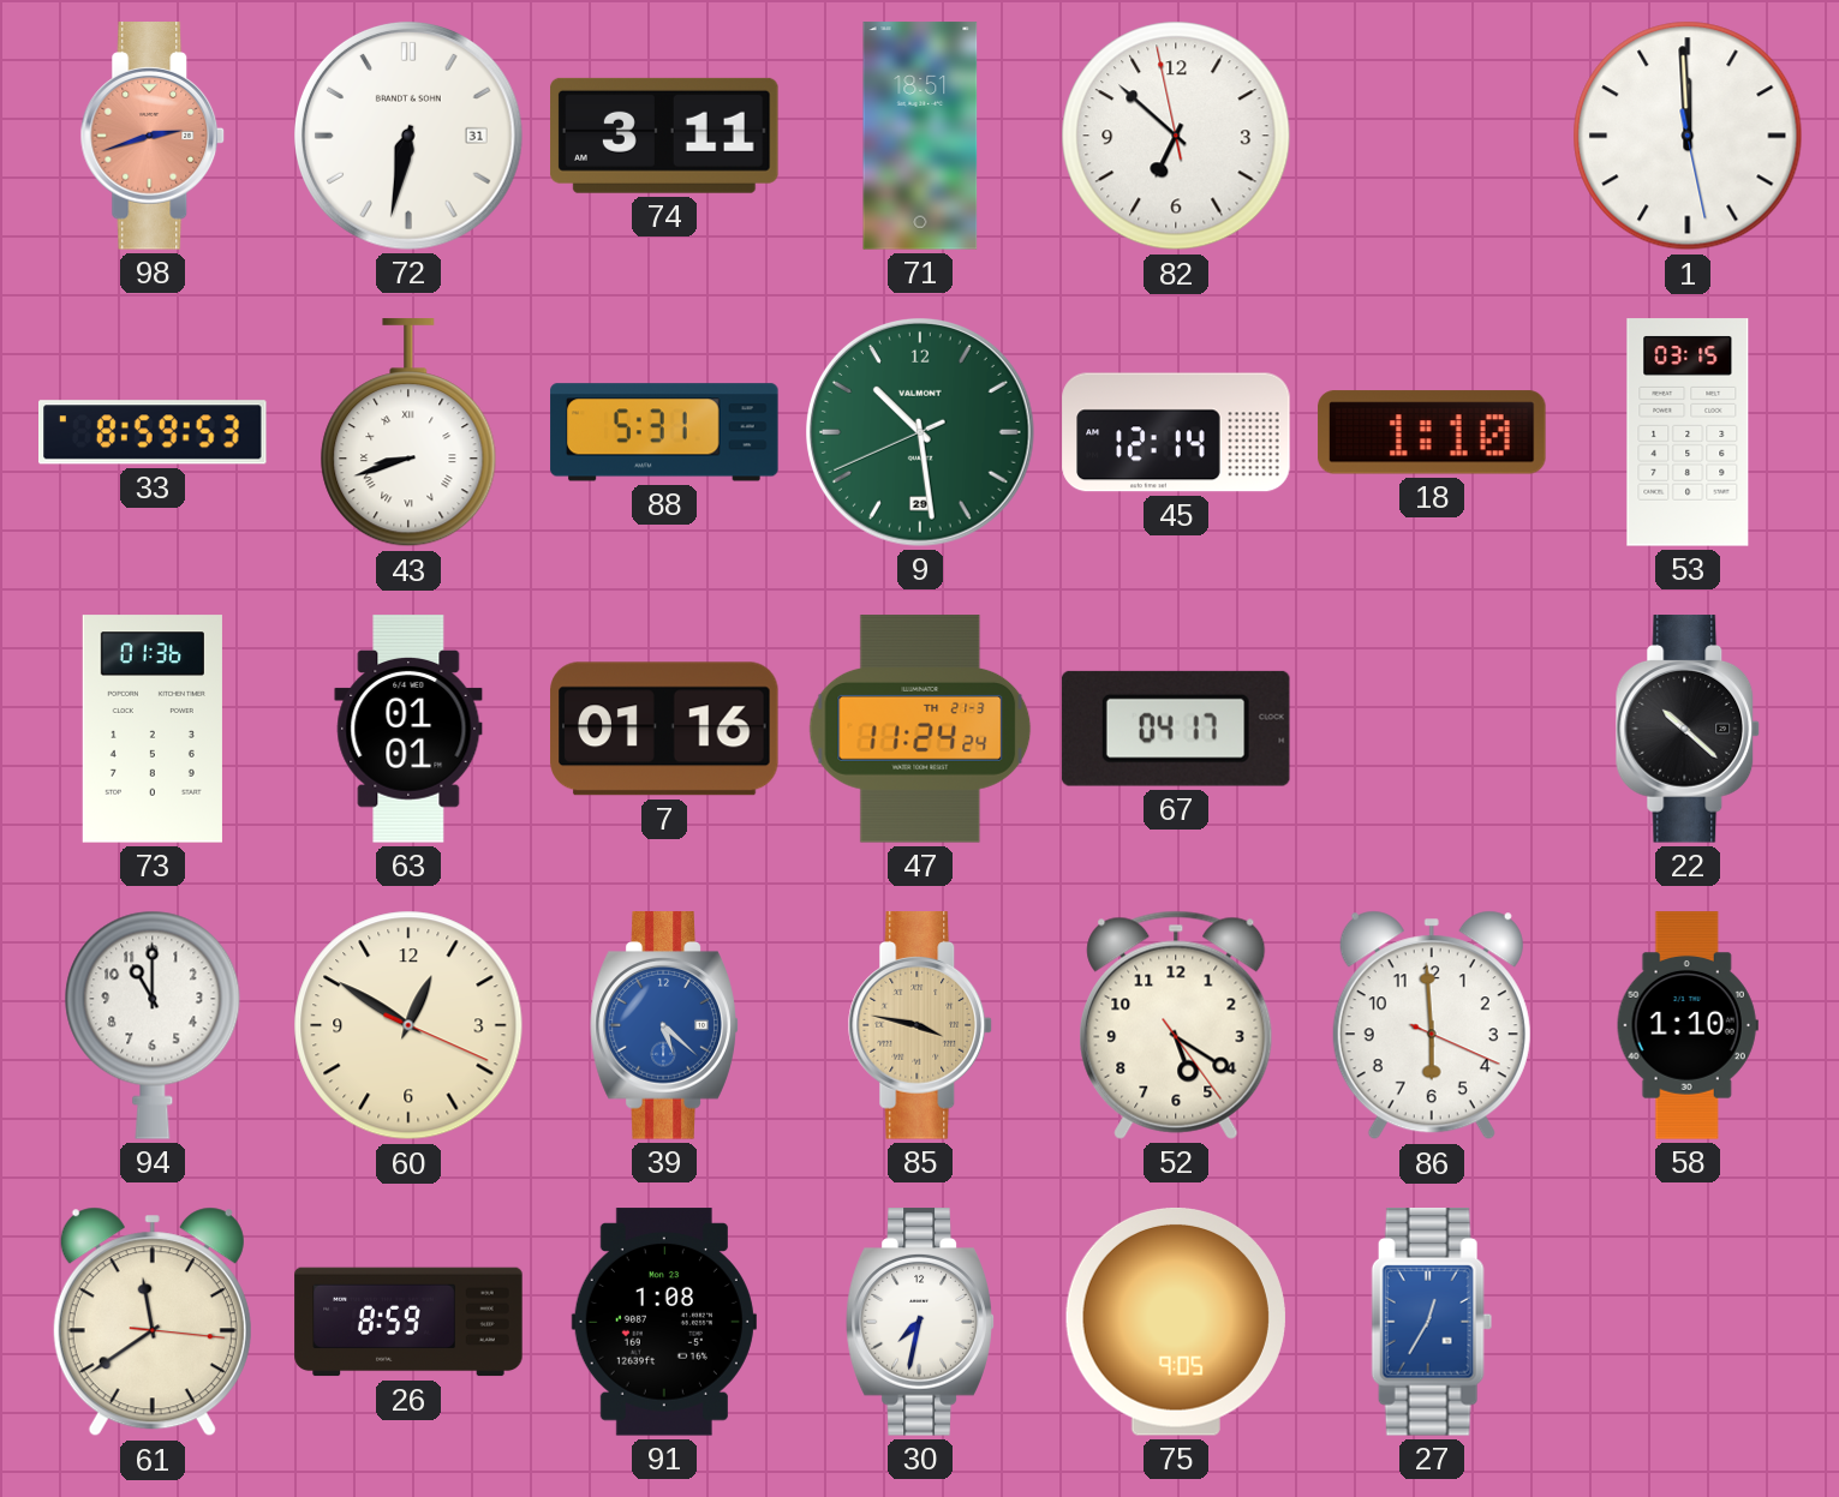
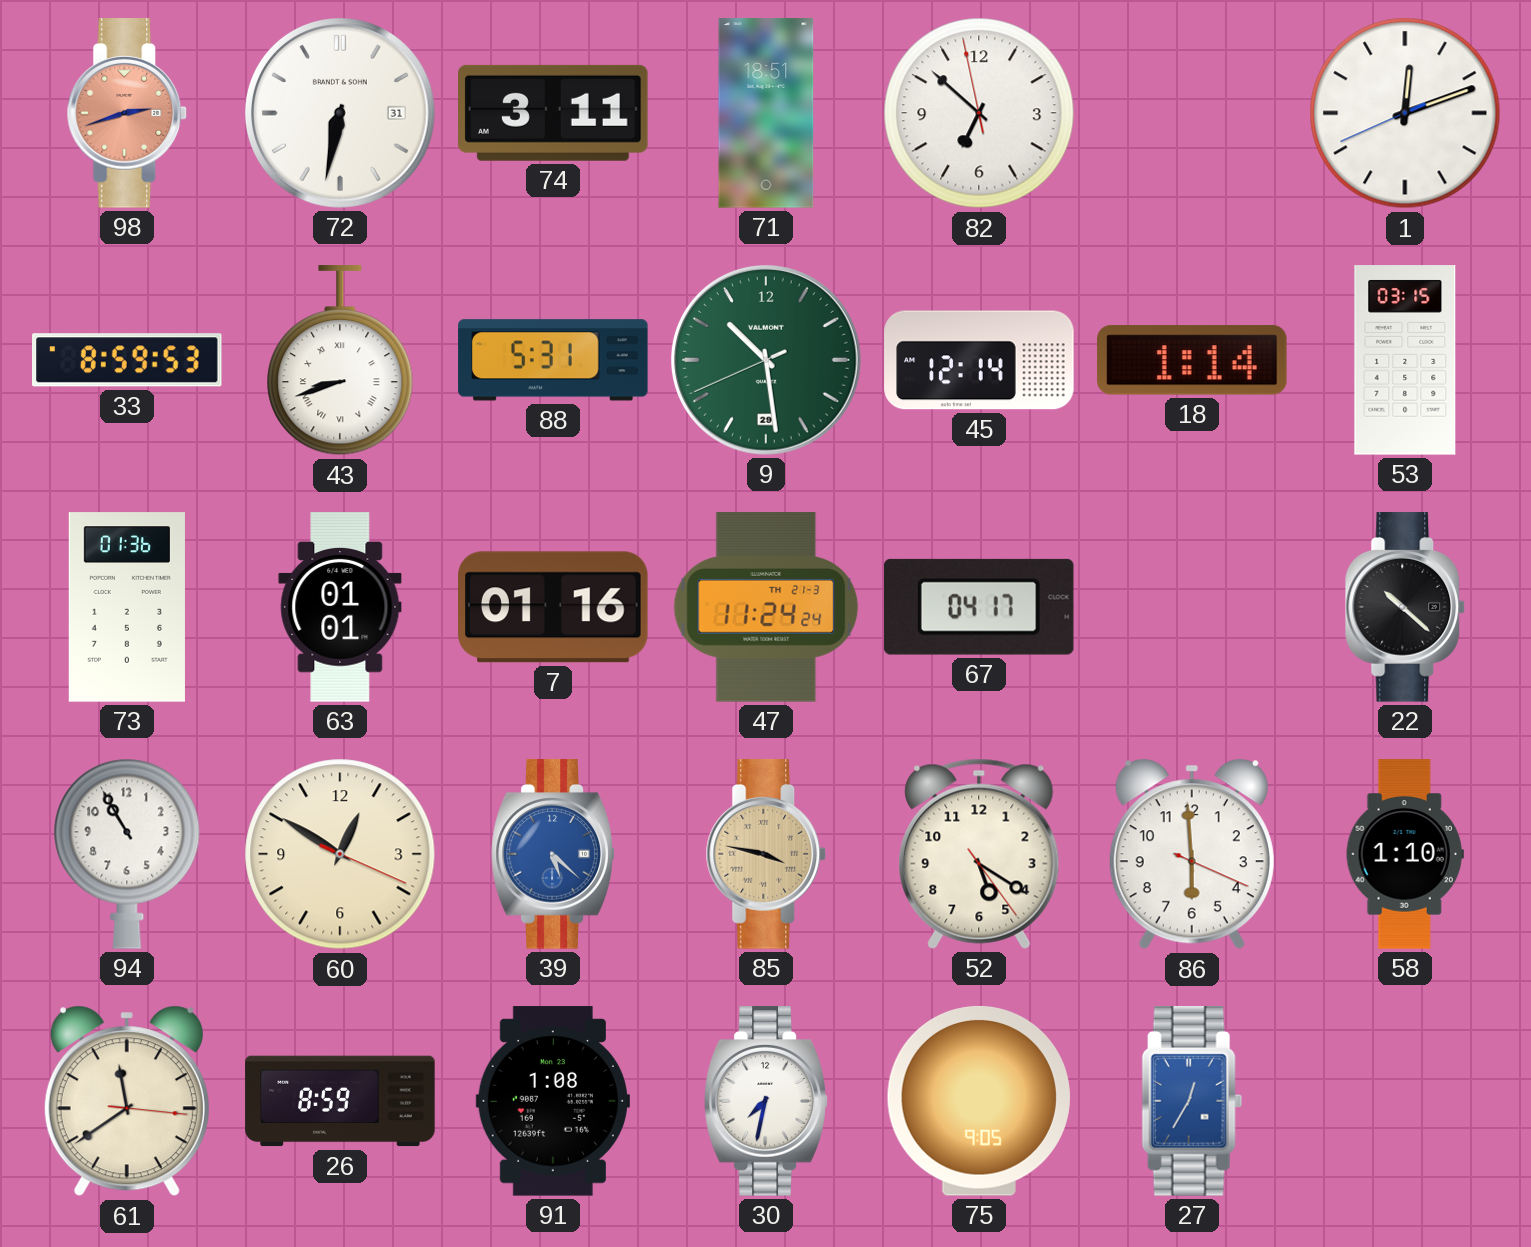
1: 11:59 -> 12:11 (1405, 113)
18: 1:10 -> 1:14 (1192, 360)
94: 11:00 -> 10:55 (127, 854)
